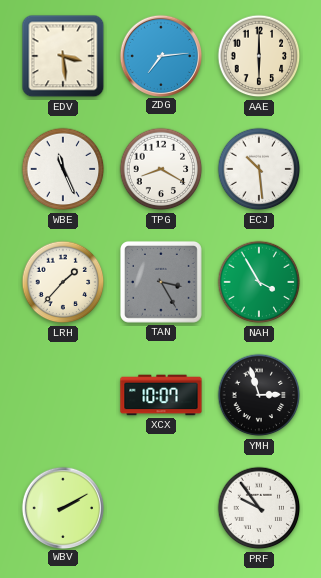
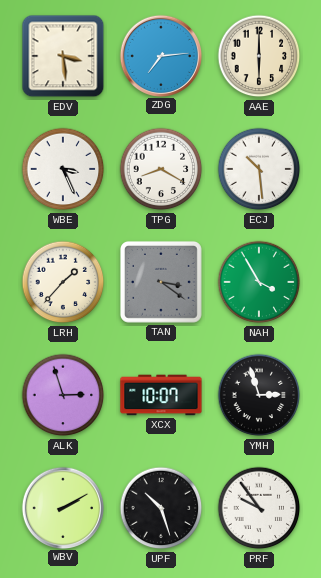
WBE: 11:26 -> 3:26 (63, 169)
TAN: 3:25 -> 3:21 (161, 282)
ALK: none -> 2:57 (63, 395)
UPF: none -> 10:27 (161, 508)
